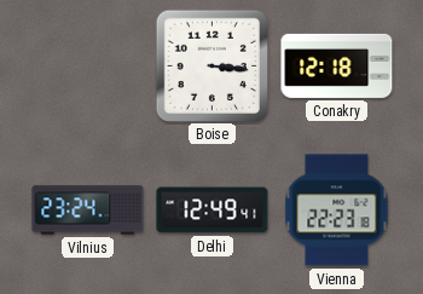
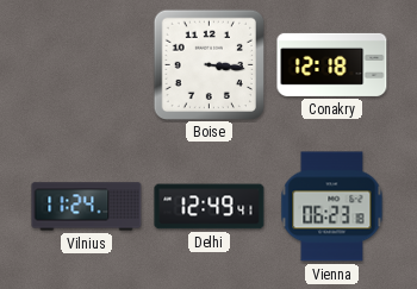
Vilnius: 23:24 -> 11:24 (87, 207)
Vienna: 22:23 -> 06:23 (332, 207)
